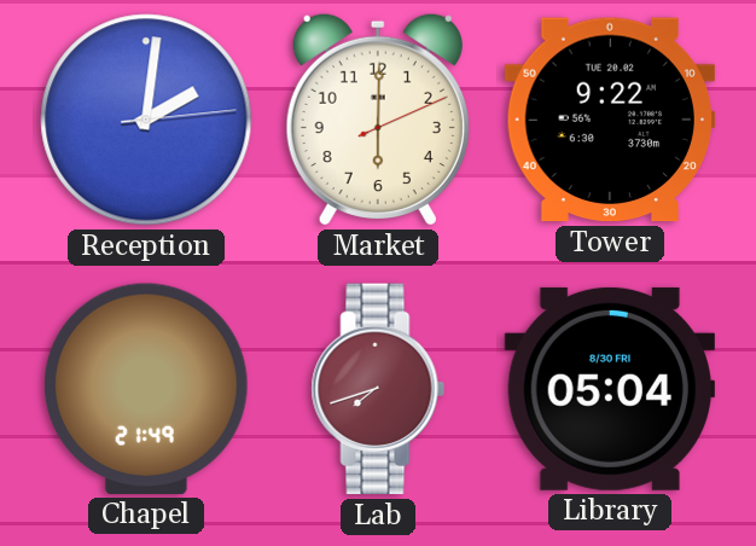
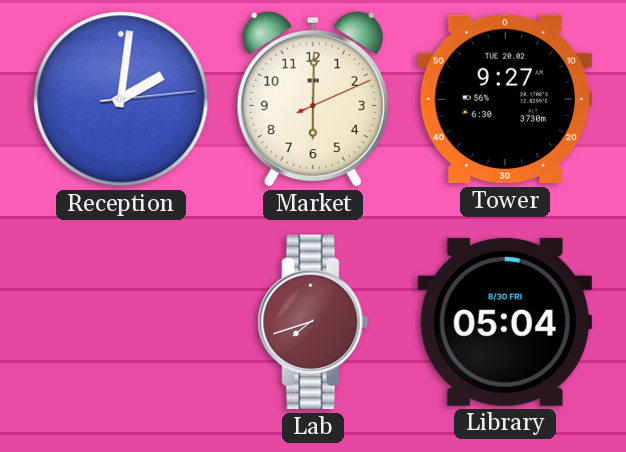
Tower: 9:22 -> 9:27 (505, 99)
Chapel: 21:49 -> none (146, 389)
